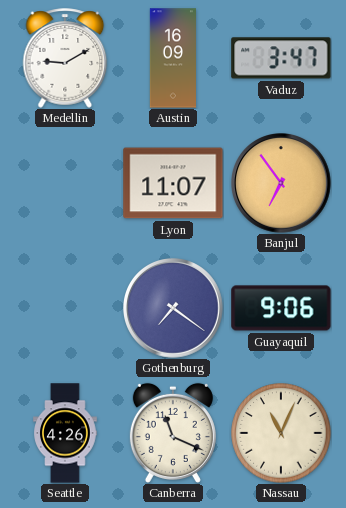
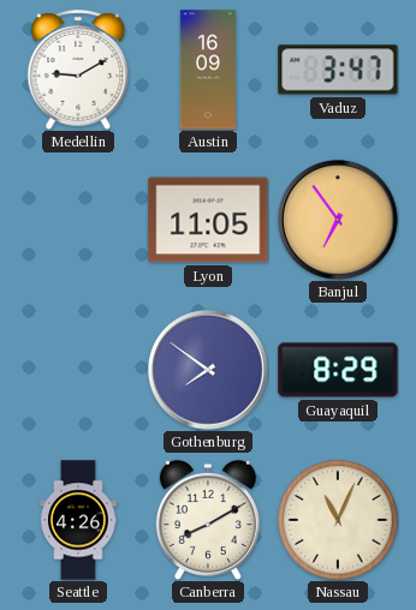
Lyon: 11:07 -> 11:05 (208, 220)
Gothenburg: 7:21 -> 7:51 (209, 371)
Guayaquil: 9:06 -> 8:29 (338, 370)
Canberra: 11:19 -> 8:10 (208, 520)
